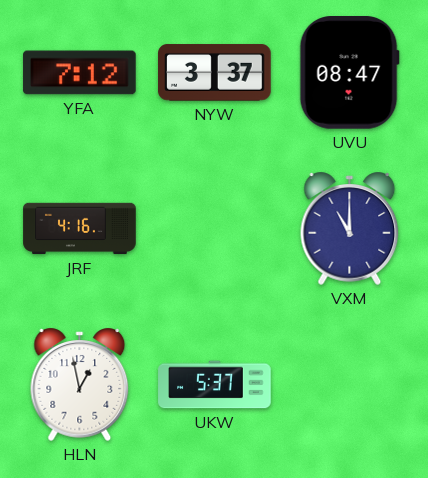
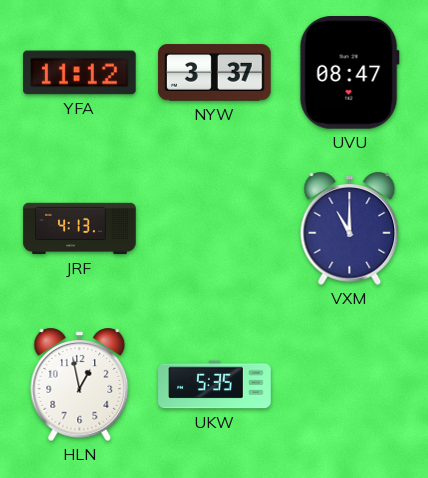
YFA: 7:12 -> 11:12 (80, 73)
JRF: 4:16 -> 4:13 (80, 229)
UKW: 5:37 -> 5:35 (215, 385)
